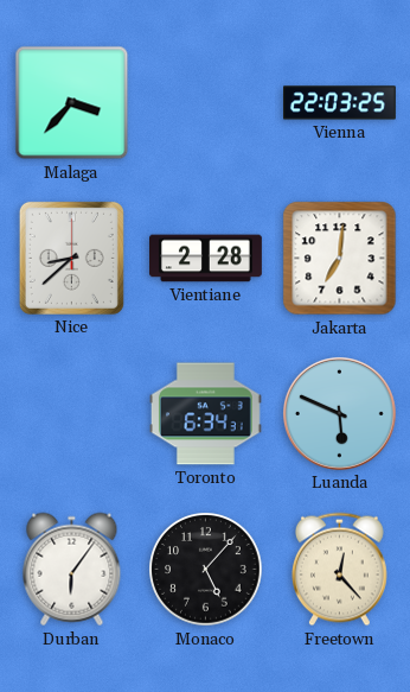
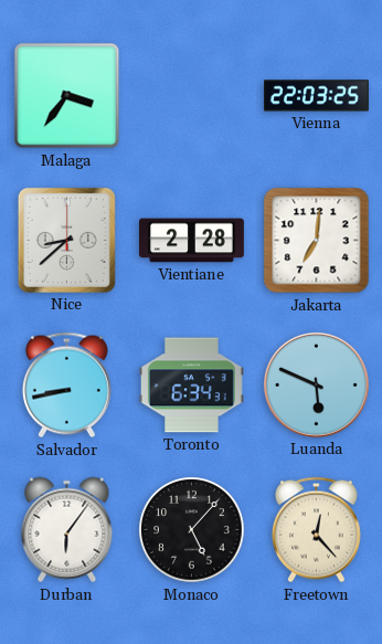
Malaga: 3:37 -> 3:36 (67, 96)
Salvador: none -> 8:43 (66, 386)
